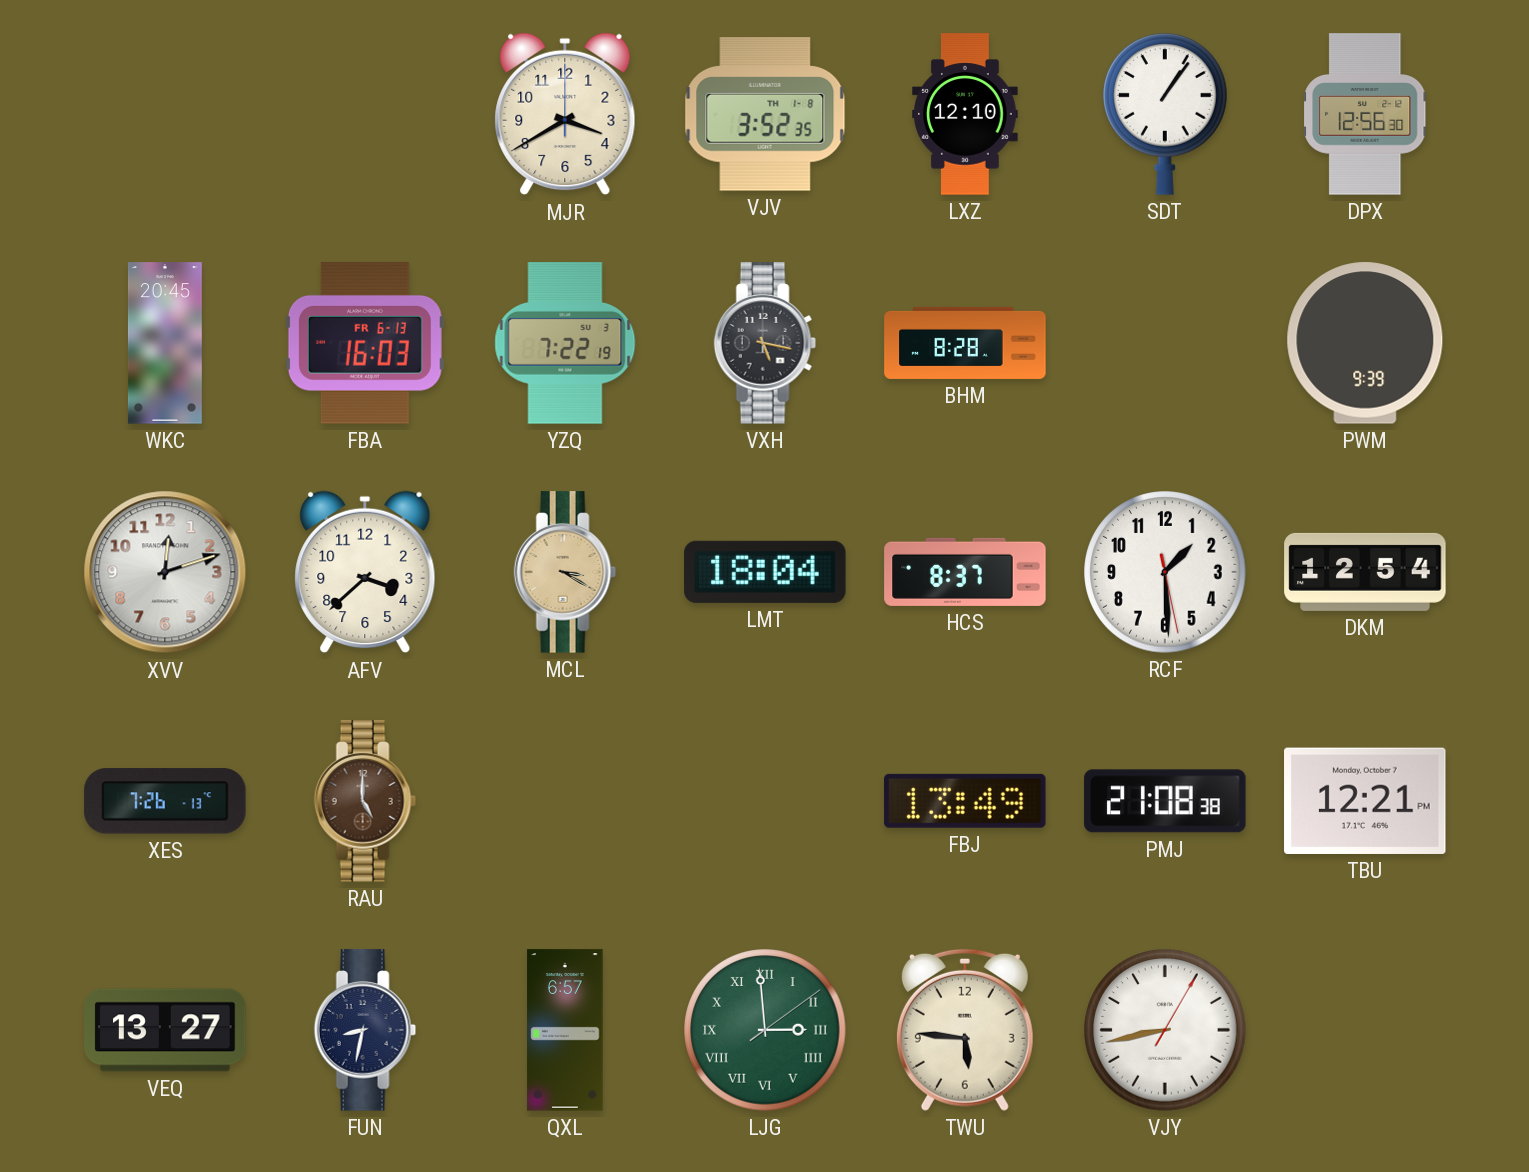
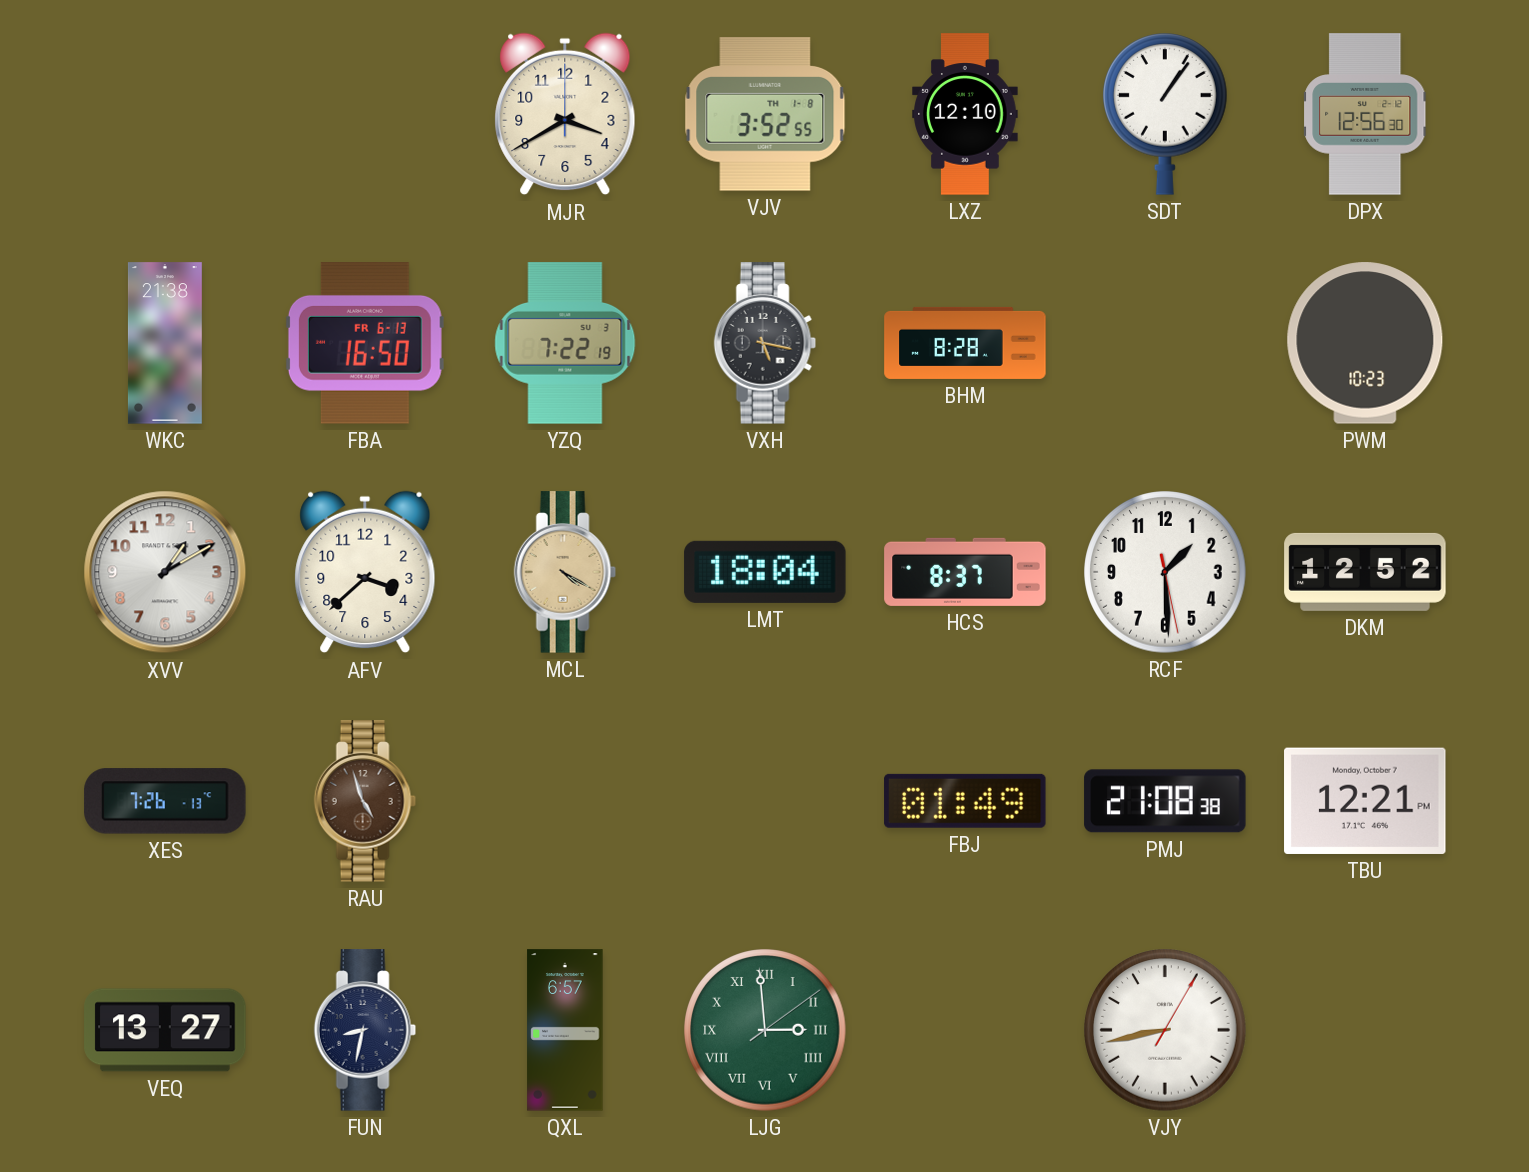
VJV: 3:52:35 -> 3:52:55 (765, 114)
WKC: 20:45 -> 21:38 (165, 343)
FBA: 16:03 -> 16:50 (365, 343)
PWM: 9:39 -> 10:23 (1365, 343)
XVV: 12:12 -> 1:10 (165, 572)
MCL: 3:20 -> 4:20 (565, 572)
DKM: 12:54 -> 12:52 (1365, 572)
RAU: 5:00 -> 4:57 (365, 801)
FBJ: 13:49 -> 01:49 (965, 801)
TWU: 5:46 -> none (965, 1030)
